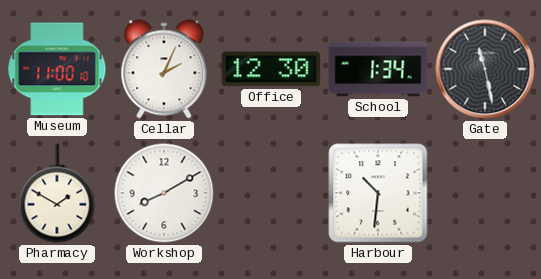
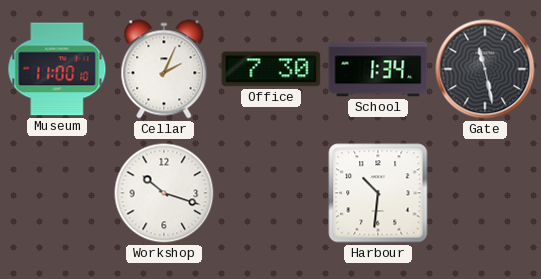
Office: 12:30 -> 7:30 (271, 69)
Pharmacy: 1:50 -> none (57, 193)
Workshop: 8:10 -> 10:18 (164, 193)
